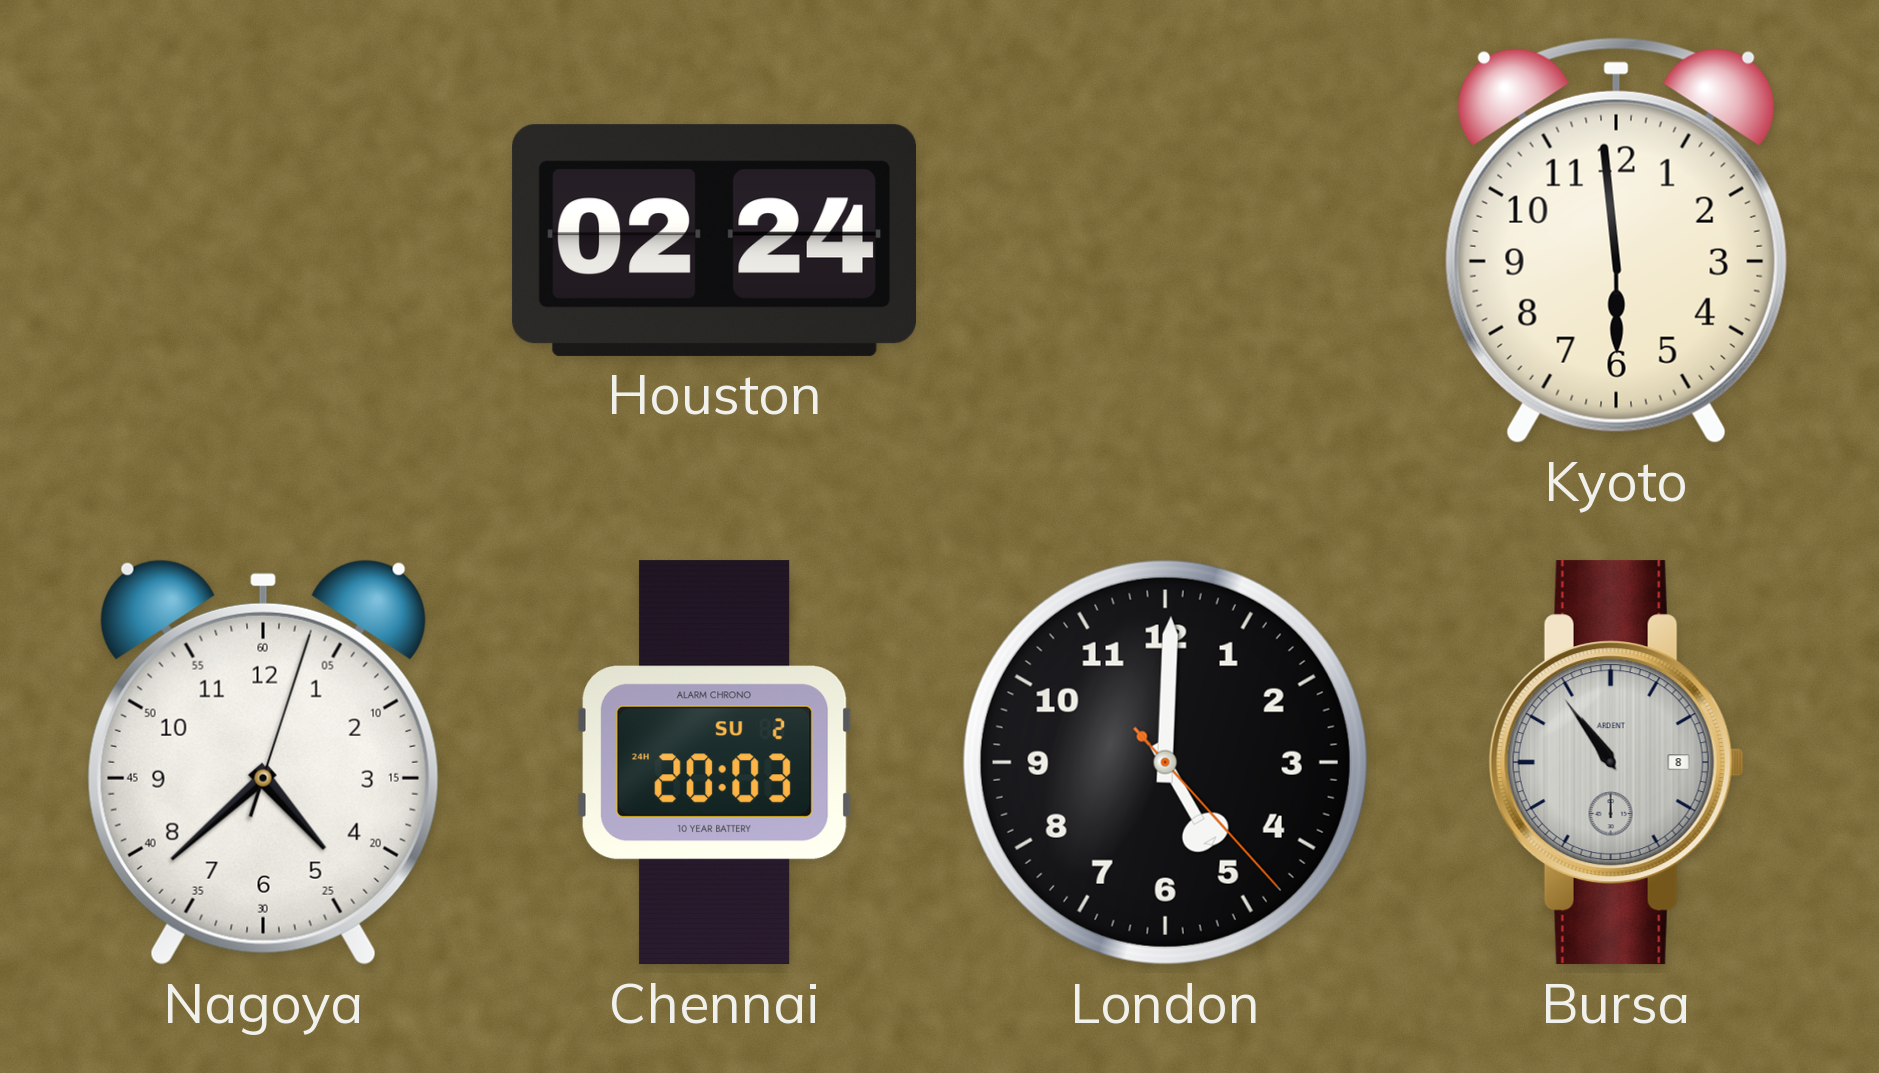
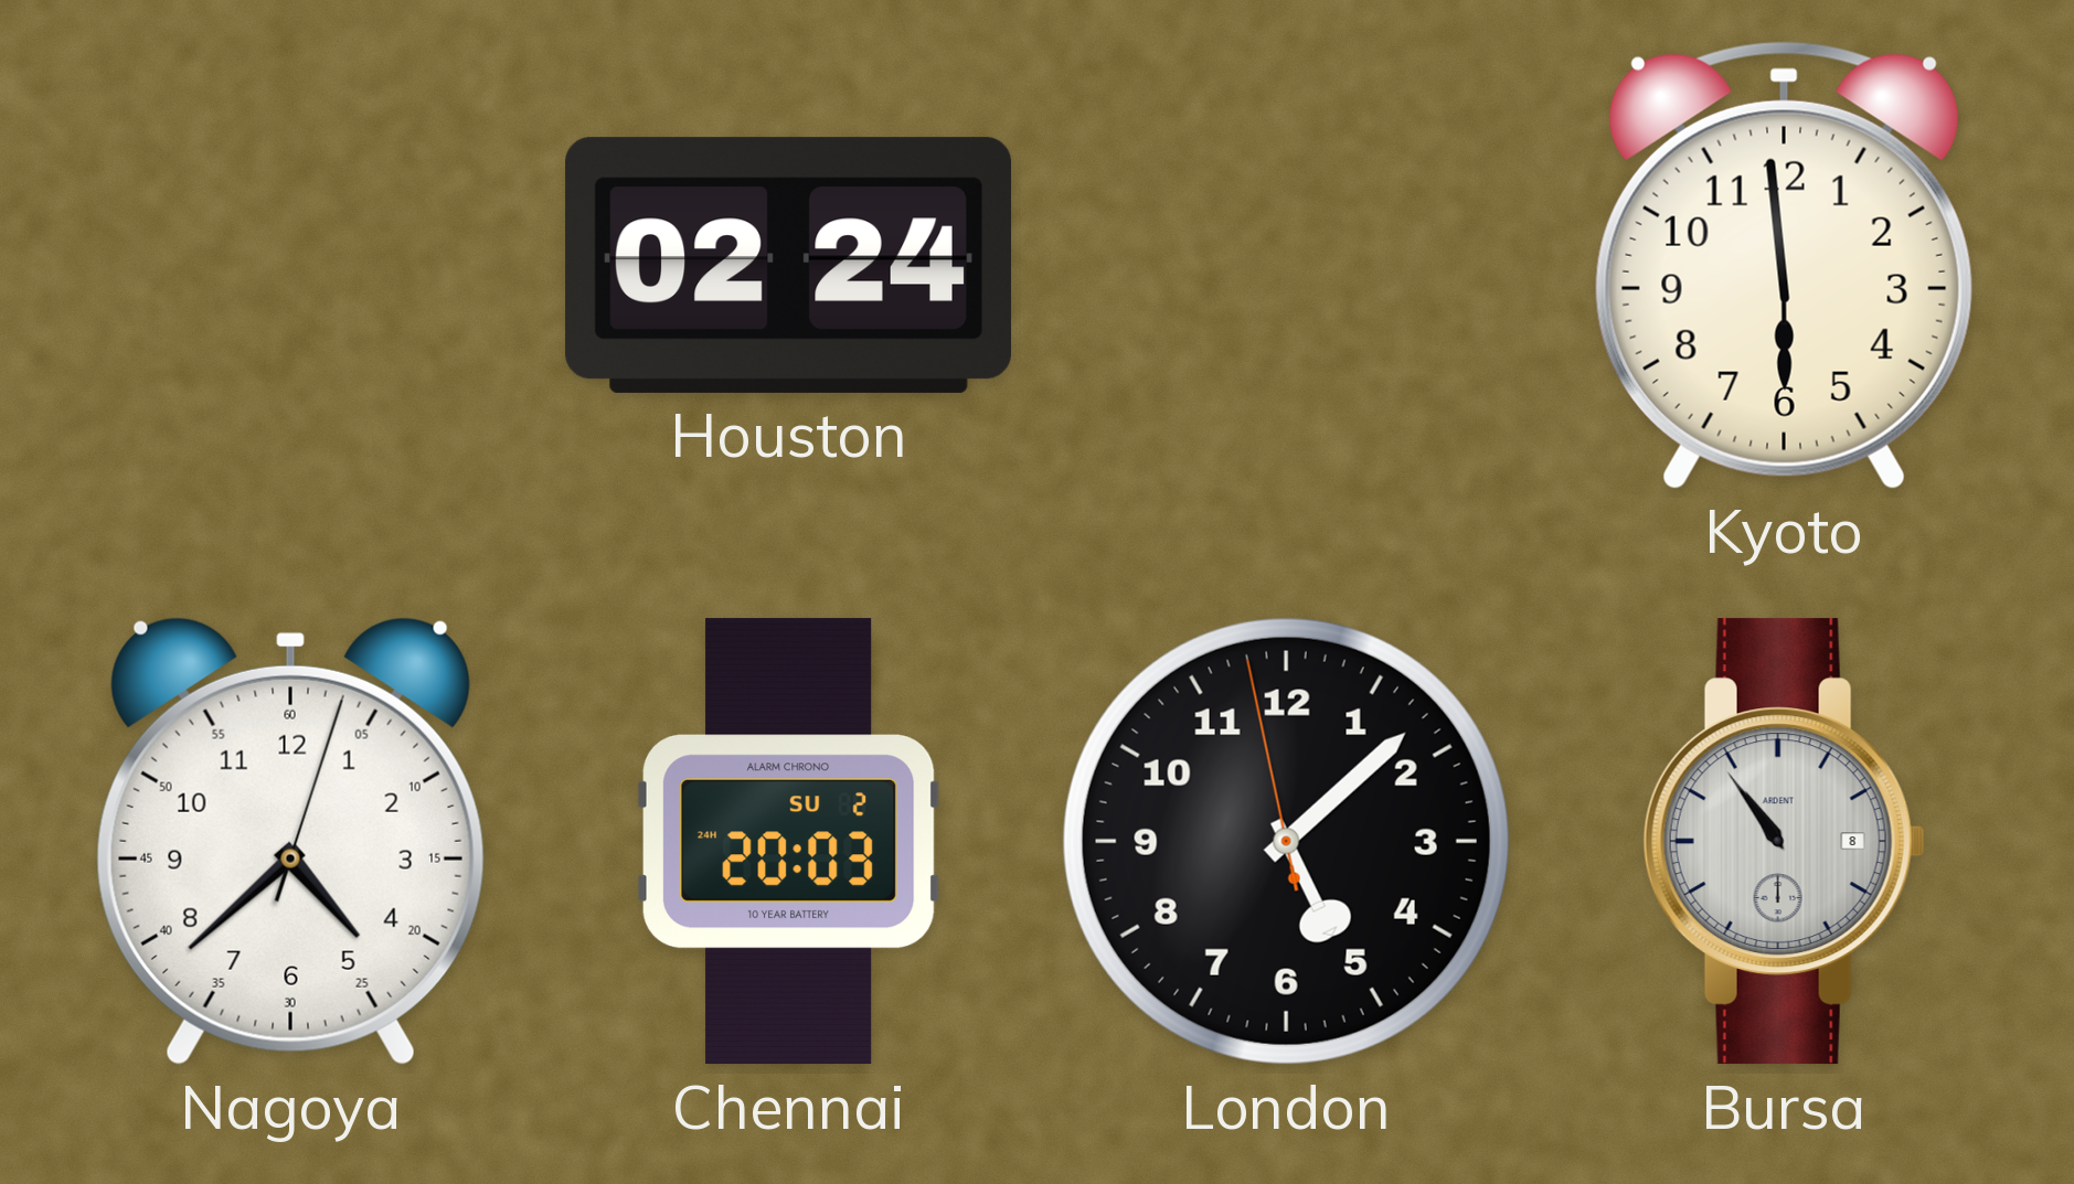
London: 5:00 -> 5:07 (1286, 841)
